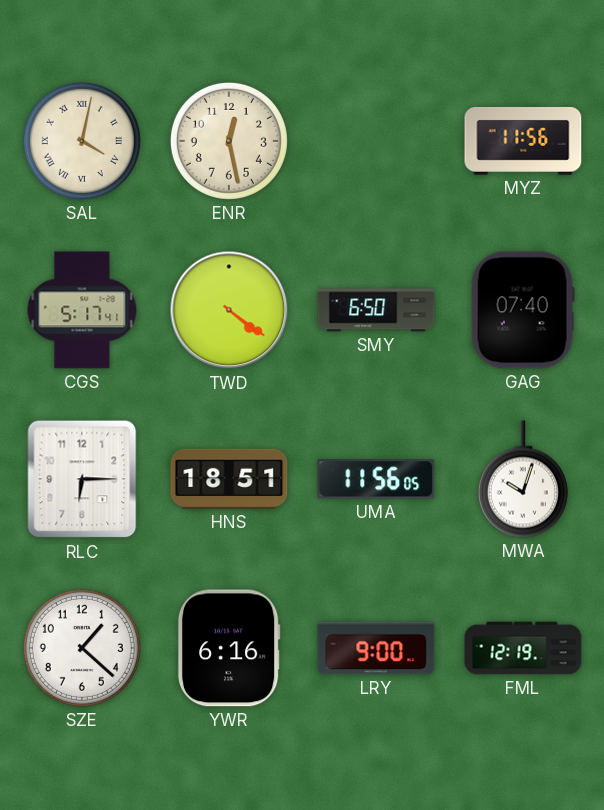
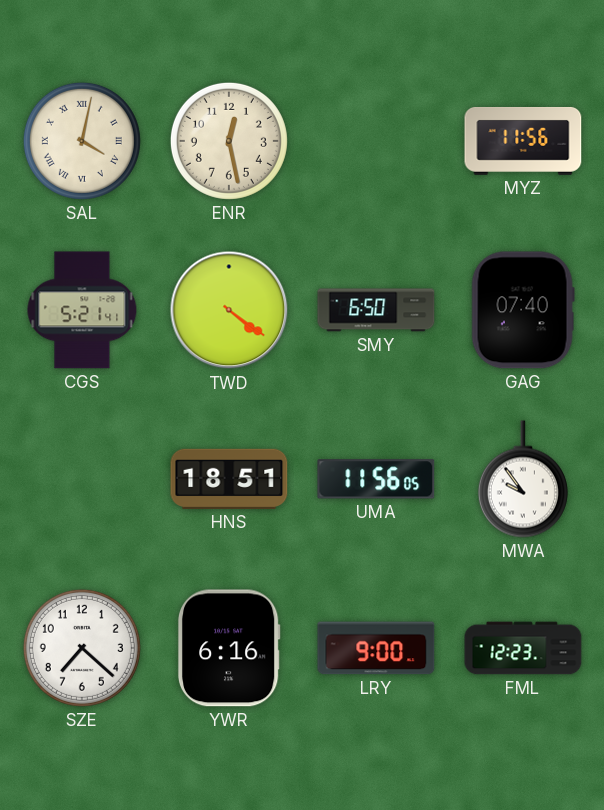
CGS: 5:17 -> 5:21 (82, 310)
RLC: 6:15 -> none (82, 479)
MWA: 10:03 -> 9:54 (523, 479)
SZE: 1:22 -> 7:22 (82, 648)
FML: 12:19 -> 12:23 (523, 648)
